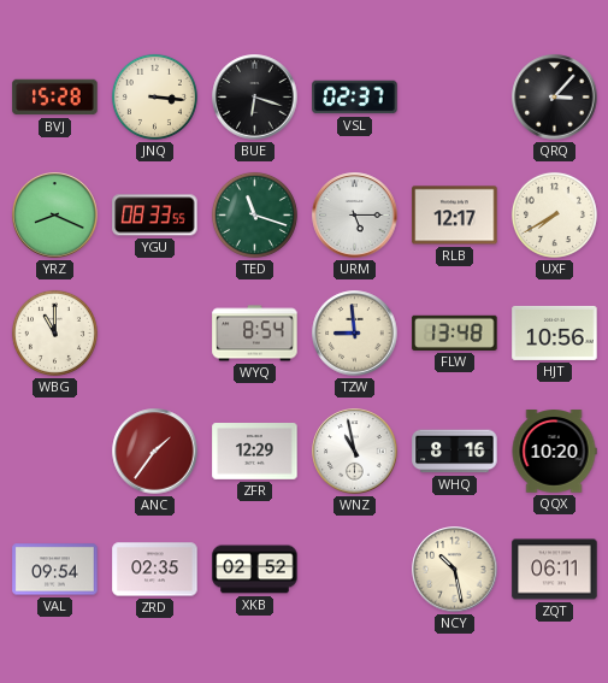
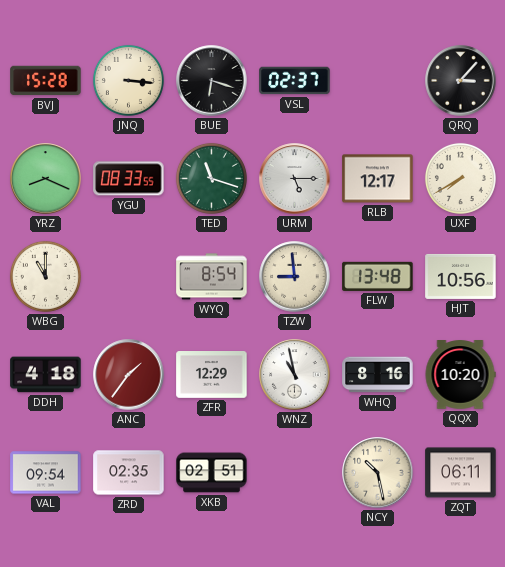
DDH: none -> 4:18 (46, 375)
XKB: 02:52 -> 02:51 (212, 473)
